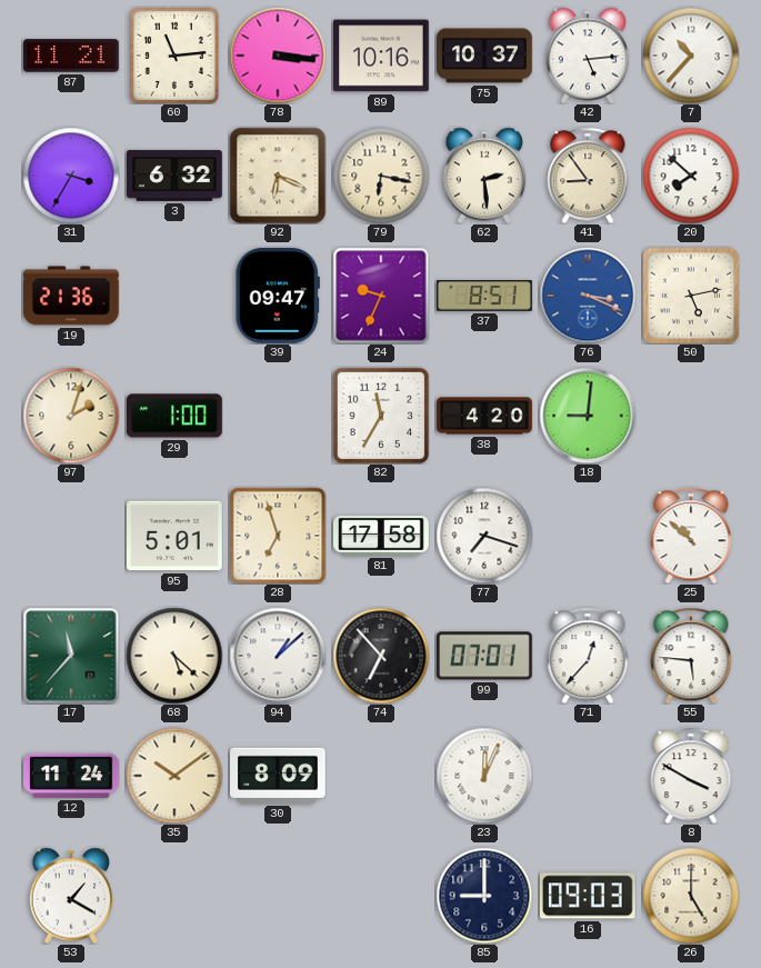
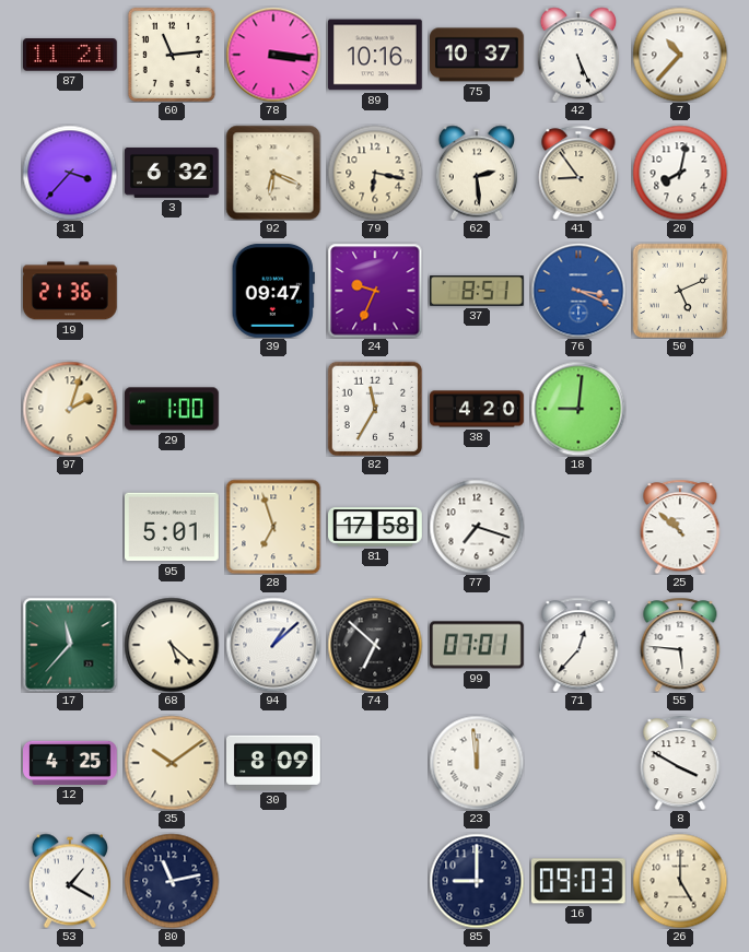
42: 5:14 -> 5:26 (577, 55)
31: 3:35 -> 3:37 (70, 173)
20: 7:52 -> 8:02 (680, 173)
50: 5:13 -> 5:11 (680, 291)
74: 6:53 -> 6:52 (375, 645)
12: 11:24 -> 4:25 (71, 763)
23: 12:04 -> 11:59 (477, 763)
80: none -> 11:13 (172, 881)
